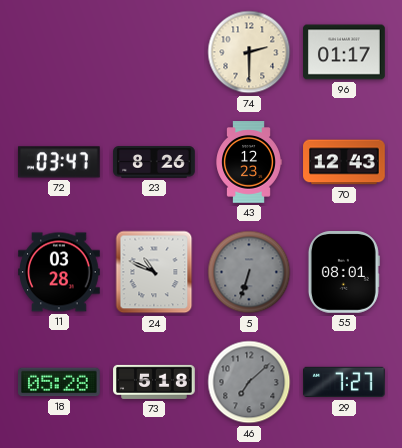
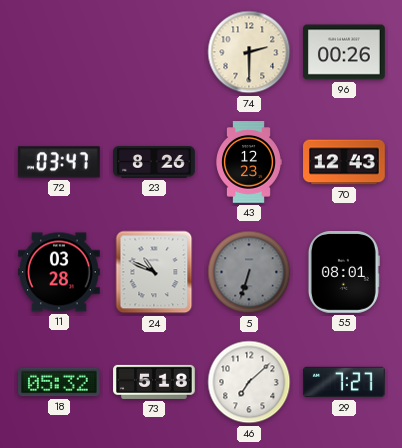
96: 01:17 -> 00:26 (344, 52)
18: 05:28 -> 05:32 (60, 382)
46 dial: grey -> white (249, 382)
